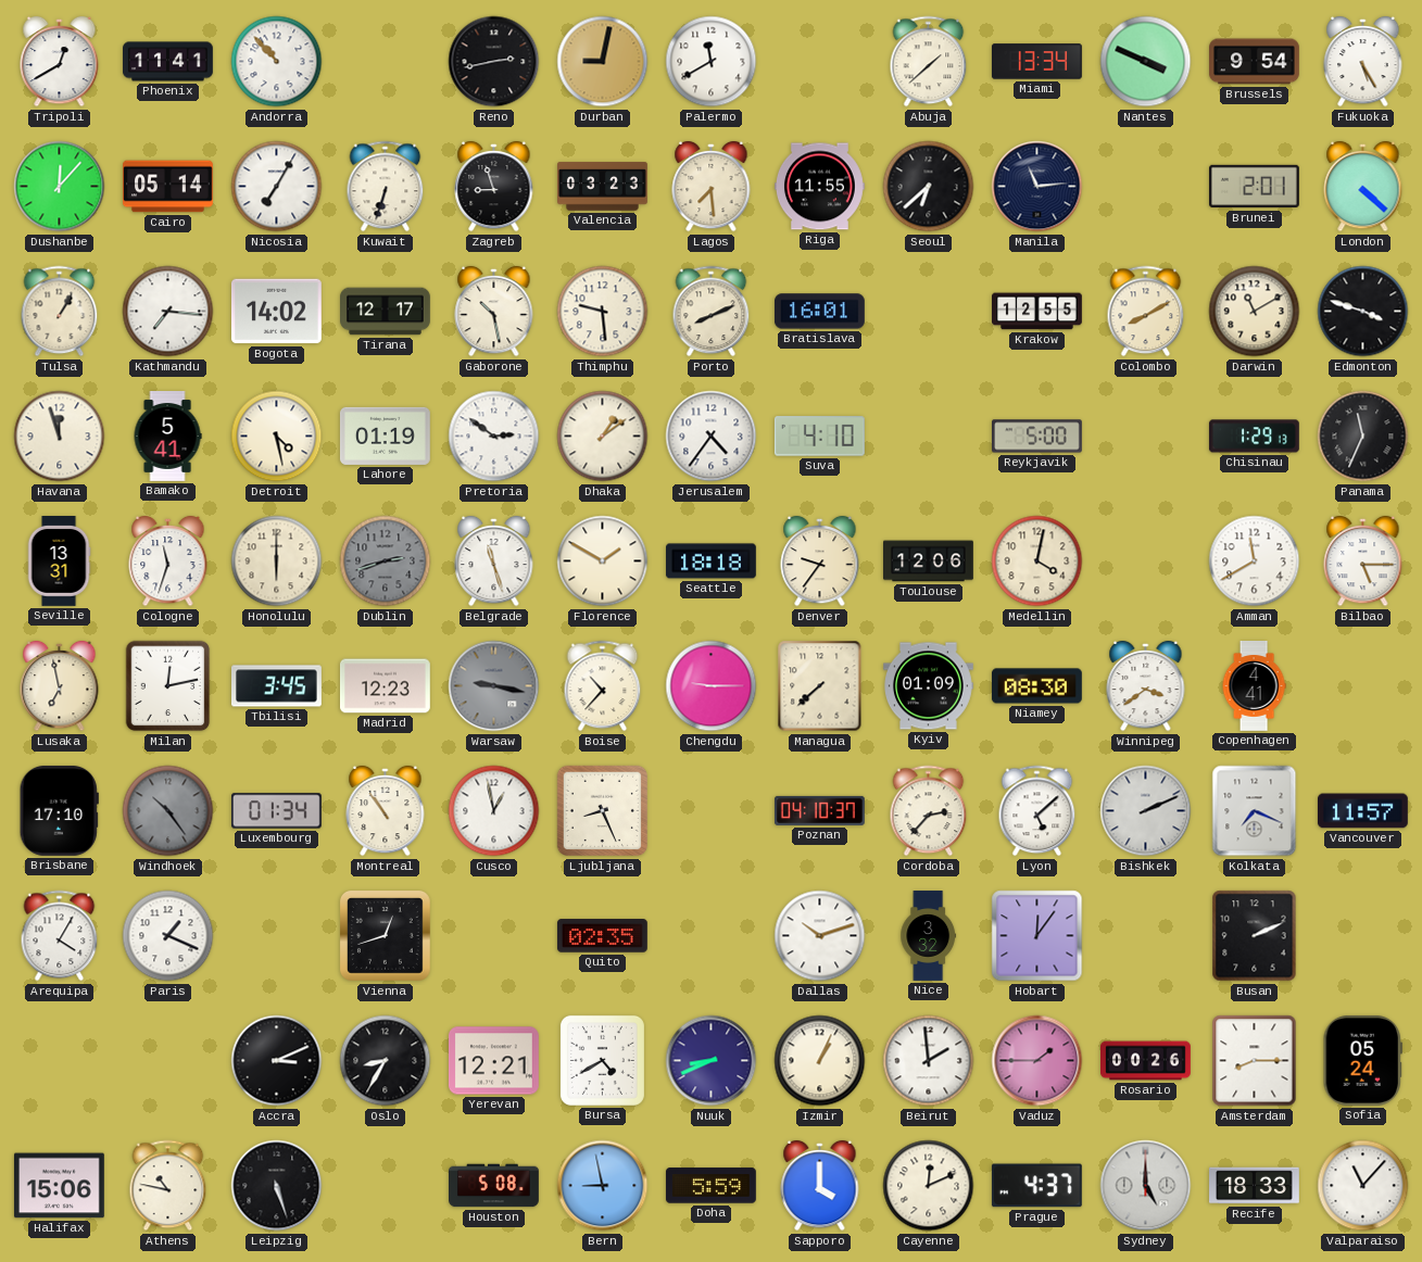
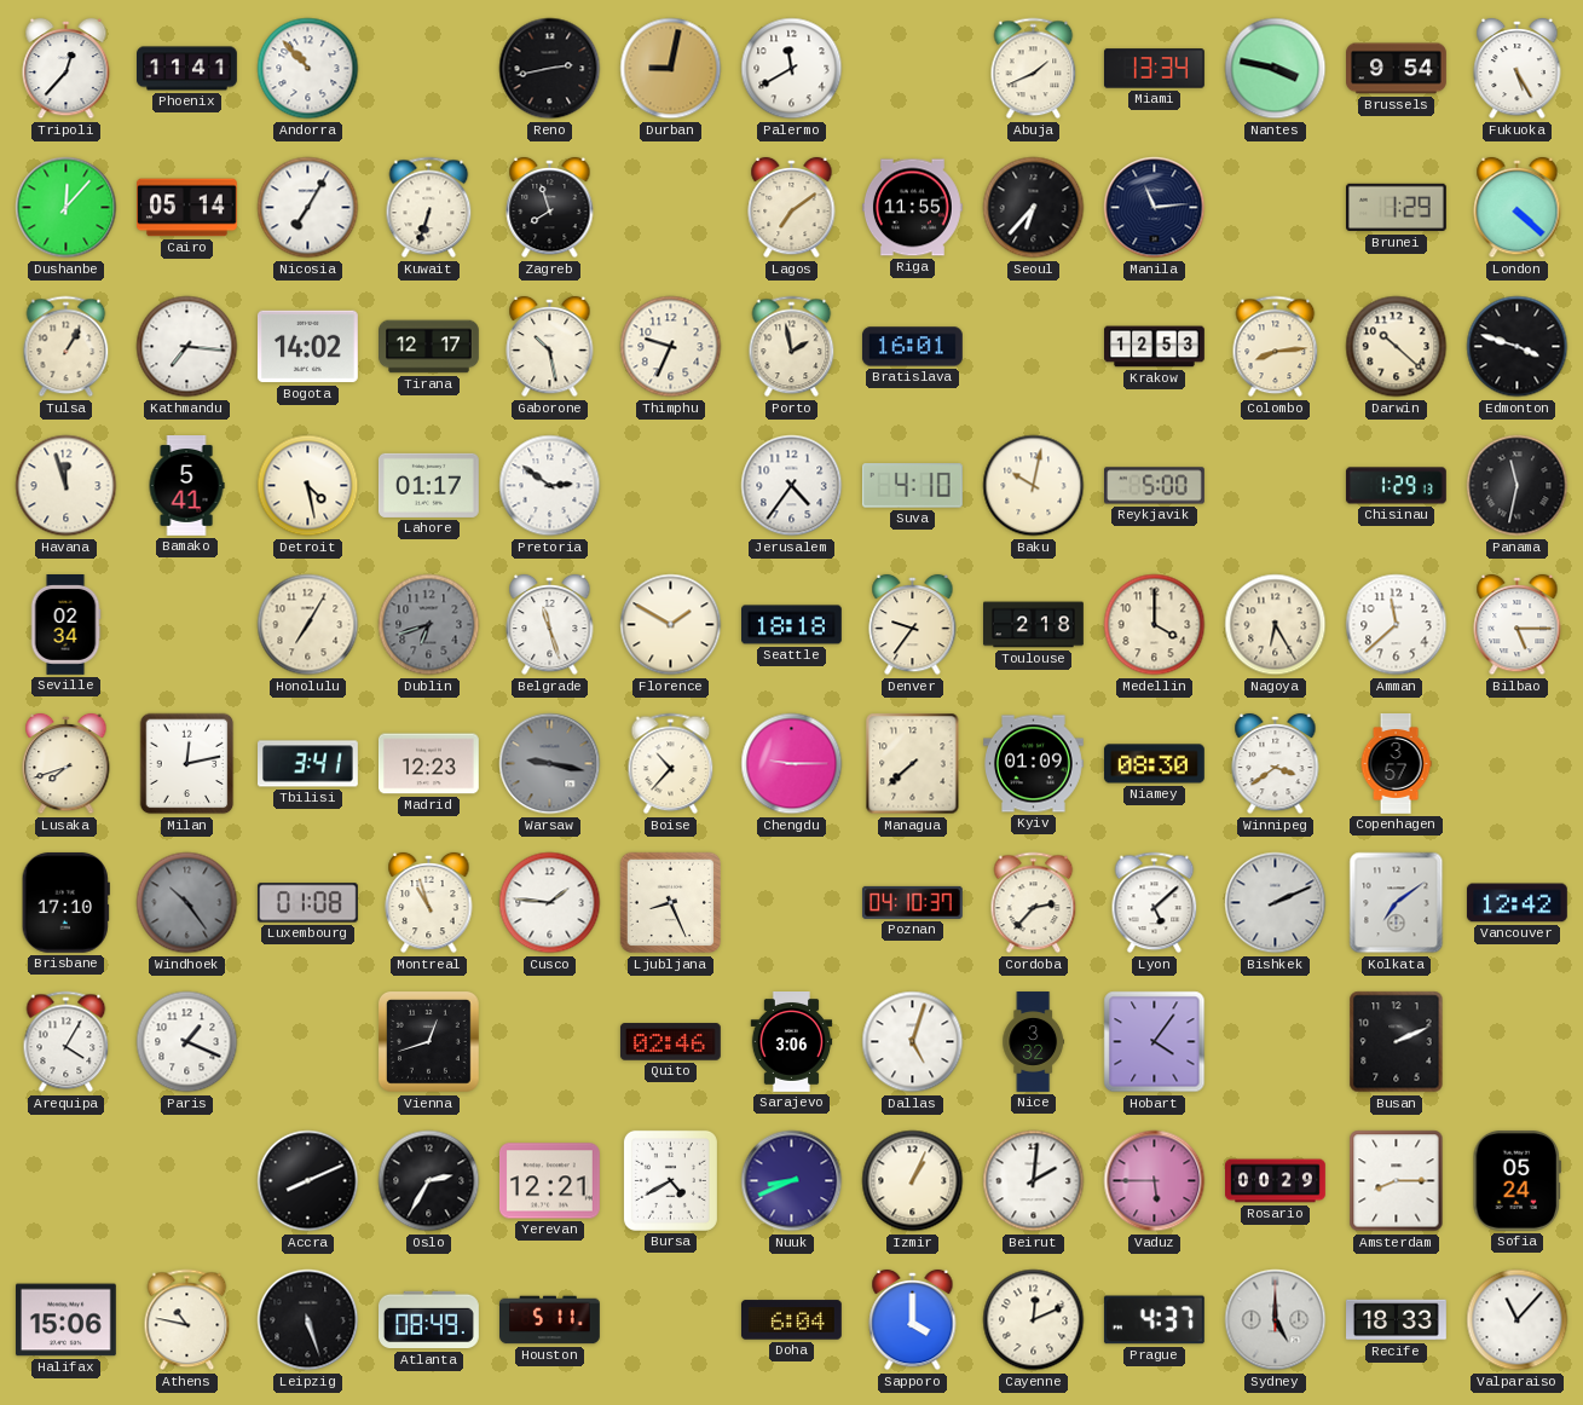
Tripoli: 12:40 -> 12:37 (67, 69)
Abuja: 1:38 -> 1:41 (1034, 69)
Nantes: 3:49 -> 3:47 (1276, 69)
Zagreb: 8:57 -> 7:57 (550, 208)
Valencia: 03:23 -> none (603, 187)
Lagos: 7:29 -> 7:09 (792, 208)
Seoul: 6:38 -> 6:37 (1034, 208)
Brunei: 2:01 -> 1:29 (1397, 208)
Thimphu: 9:29 -> 9:34 (671, 347)
Porto: 8:11 -> 1:58 (792, 347)
Krakow: 12:55 -> 12:53 (1155, 347)
Colombo: 8:10 -> 8:14 (1276, 347)
Darwin: 11:10 -> 10:22 (1397, 347)
Lahore: 01:19 -> 01:17 (428, 485)
Dhaka: 1:09 -> none (603, 437)
Baku: none -> 10:02 (1034, 486)
Panama: 11:34 -> 11:32 (1518, 486)
Seville: 13:31 -> 02:34 (65, 625)
Cologne: 11:33 -> none (168, 561)
Honolulu: 6:00 -> 7:05 (308, 625)
Dublin: 2:42 -> 6:42 (429, 625)
Toulouse: 12:06 -> 2:18 (1034, 625)
Medellin: 4:02 -> 4:00 (1155, 625)
Nagoya: none -> 6:25 (1276, 625)
Amman: 11:40 -> 11:38 (1397, 625)
Lusaka: 6:58 -> 7:42 (67, 764)
Tbilisi: 3:45 -> 3:41 (308, 764)
Copenhagen: 4:41 -> 3:57 (1396, 764)
Luxembourg: 01:34 -> 01:08 (307, 903)
Montreal: 10:54 -> 10:57 (429, 903)
Cusco: 12:58 -> 1:46 (550, 903)
Kolkata: 7:19 -> 7:09 (1397, 903)
Vancouver: 11:57 -> 12:42 (1516, 903)
Quito: 02:35 -> 02:46 (670, 1042)
Sarajevo: none -> 3:06 (792, 1042)
Dallas: 10:12 -> 5:03 (913, 1042)
Hobart: 12:06 -> 4:06 (1155, 1042)
Accra: 3:11 -> 8:11 (308, 1181)
Oslo: 8:35 -> 2:35 (429, 1181)
Beirut: 1:59 -> 2:01 (1034, 1181)
Vaduz: 1:45 -> 5:45 (1155, 1181)
Rosario: 00:26 -> 00:29 (1276, 1181)
Atlanta: none -> 08:49 (429, 1320)
Houston: 5:08 -> 5:11 (550, 1320)
Bern: 8:58 -> none (603, 1186)
Doha: 5:59 -> 6:04 (791, 1320)
